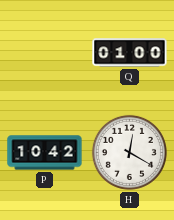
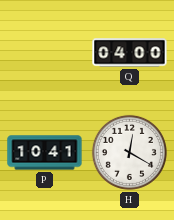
Q: 01:00 -> 04:00 (130, 53)
P: 10:42 -> 10:41 (45, 153)
